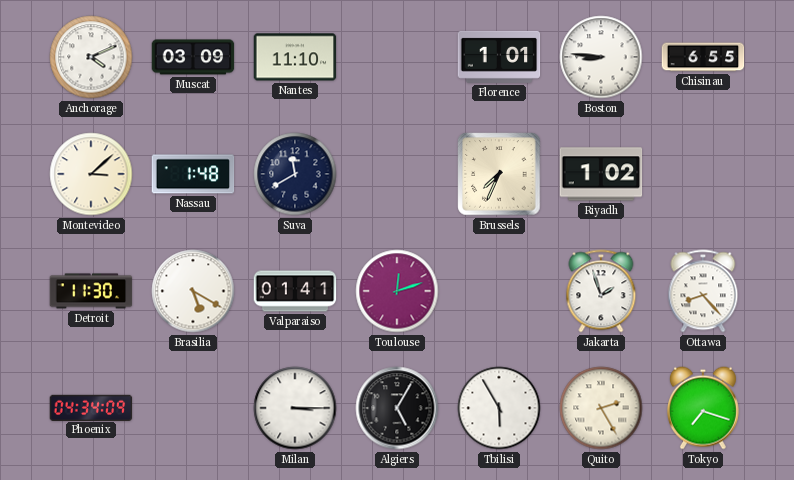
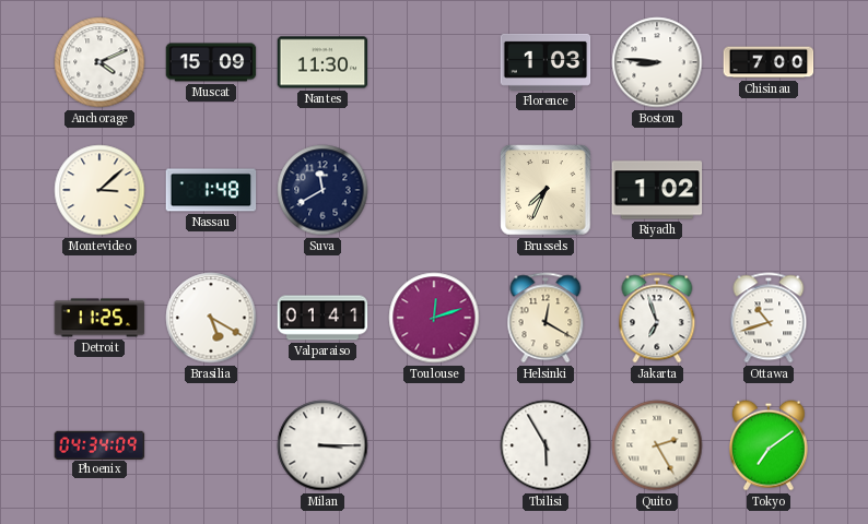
Muscat: 03:09 -> 15:09 (211, 62)
Nantes: 11:10 -> 11:30 (322, 62)
Florence: 1:01 -> 1:03 (546, 62)
Chisinau: 6:55 -> 7:00 (769, 62)
Detroit: 11:30 -> 11:25 (99, 318)
Helsinki: none -> 12:20 (546, 318)
Jakarta: 1:57 -> 6:57 (657, 318)
Ottawa: 8:23 -> 10:42 (769, 318)
Algiers: 5:05 -> none (397, 408)
Tokyo: 7:18 -> 7:09 (769, 445)
